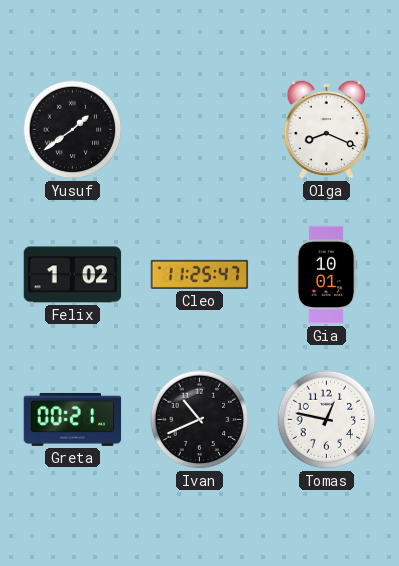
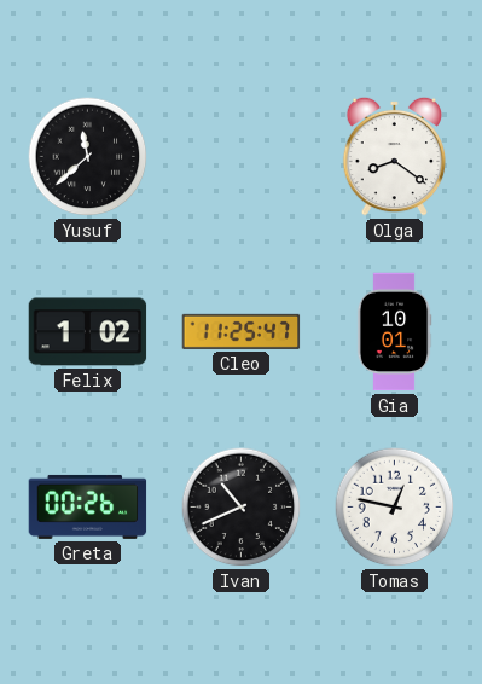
Yusuf: 1:39 -> 11:38 (88, 157)
Olga: 8:19 -> 8:21 (395, 156)
Greta: 00:21 -> 00:26 (88, 506)
